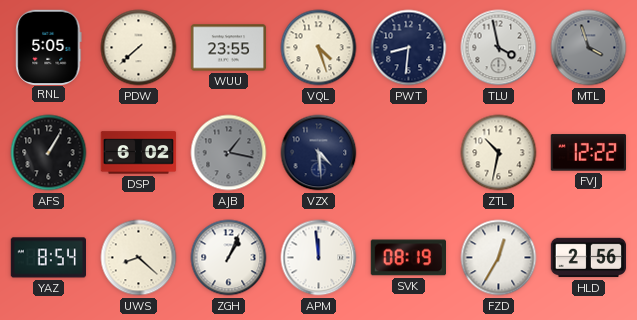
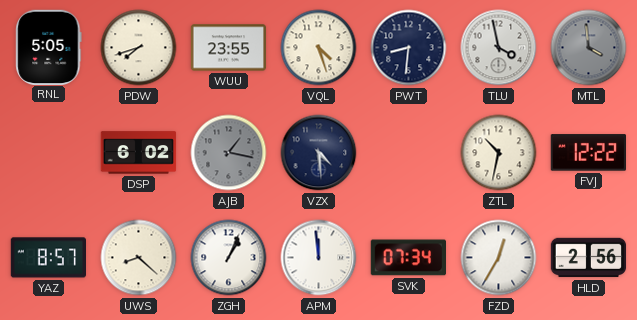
PDW: 7:38 -> 7:42 (139, 48)
MTL: 3:57 -> 3:59 (589, 48)
AFS: 1:05 -> none (49, 153)
YAZ: 8:54 -> 8:57 (49, 258)
SVK: 08:19 -> 07:34 (408, 258)
